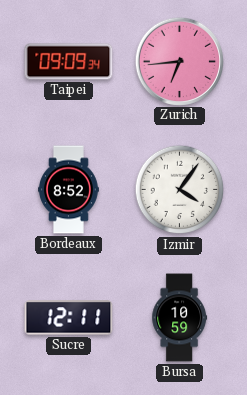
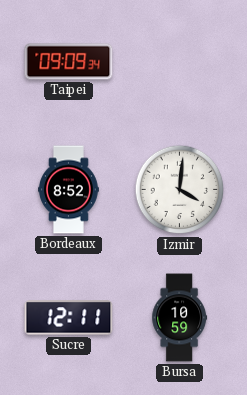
Zurich: 6:44 -> none (179, 61)
Izmir: 4:06 -> 4:01 (180, 190)
